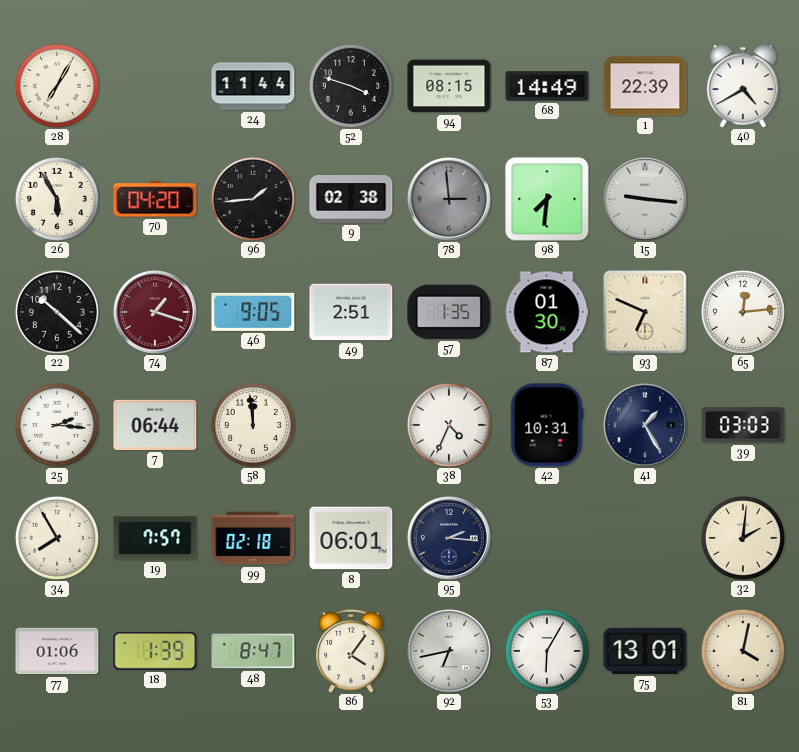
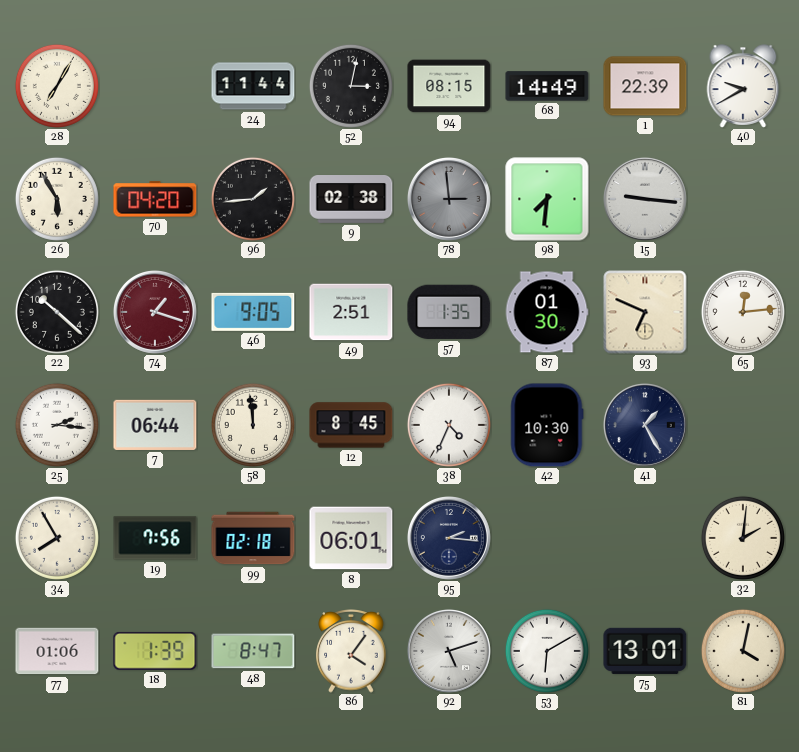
52: 3:48 -> 3:02 (351, 86)
40: 4:40 -> 9:40 (743, 86)
12: none -> 8:45 (351, 425)
42: 10:31 -> 10:30 (547, 425)
39: 03:03 -> none (743, 425)
19: 7:57 -> 7:56 (155, 538)
92: 6:43 -> 5:12 (449, 651)
53: 6:05 -> 6:10 (547, 651)
